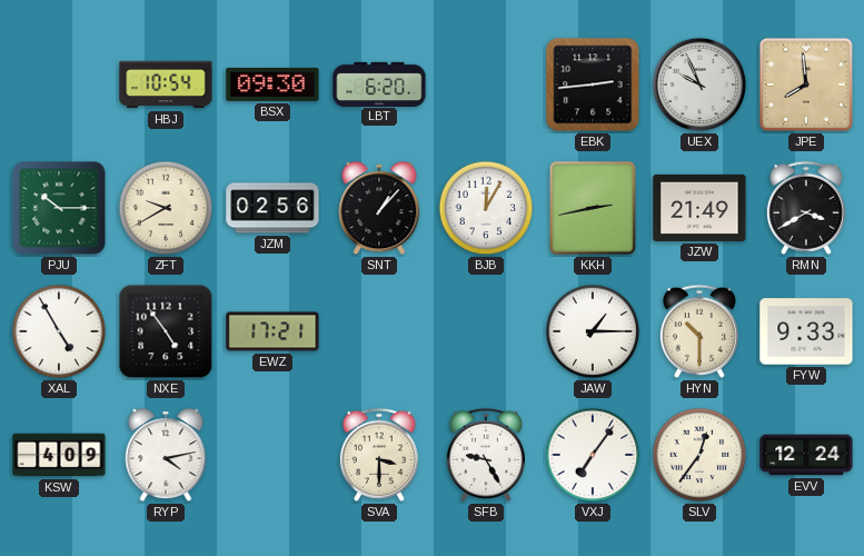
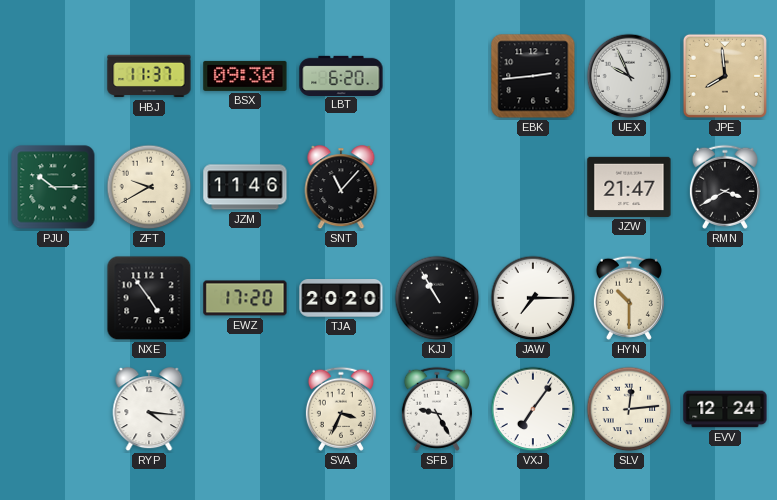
HBJ: 10:54 -> 11:37 (149, 76)
JZM: 02:56 -> 11:46 (245, 187)
SNT: 1:07 -> 11:07 (341, 188)
BJB: 12:05 -> none (486, 208)
KKH: 2:43 -> none (593, 208)
JZW: 21:49 -> 21:47 (629, 187)
XAL: 4:55 -> none (59, 331)
EWZ: 17:21 -> 17:20 (245, 298)
TJA: none -> 20:20 (341, 298)
KJJ: none -> 10:55 (437, 298)
JAW: 1:15 -> 7:15 (533, 298)
FYW: 9:33 -> none (806, 331)
KSW: 4:09 -> none (59, 455)
RYP: 4:13 -> 4:16 (149, 410)
SVA: 3:30 -> 3:34 (341, 409)
SLV: 12:36 -> 12:14 (629, 409)
